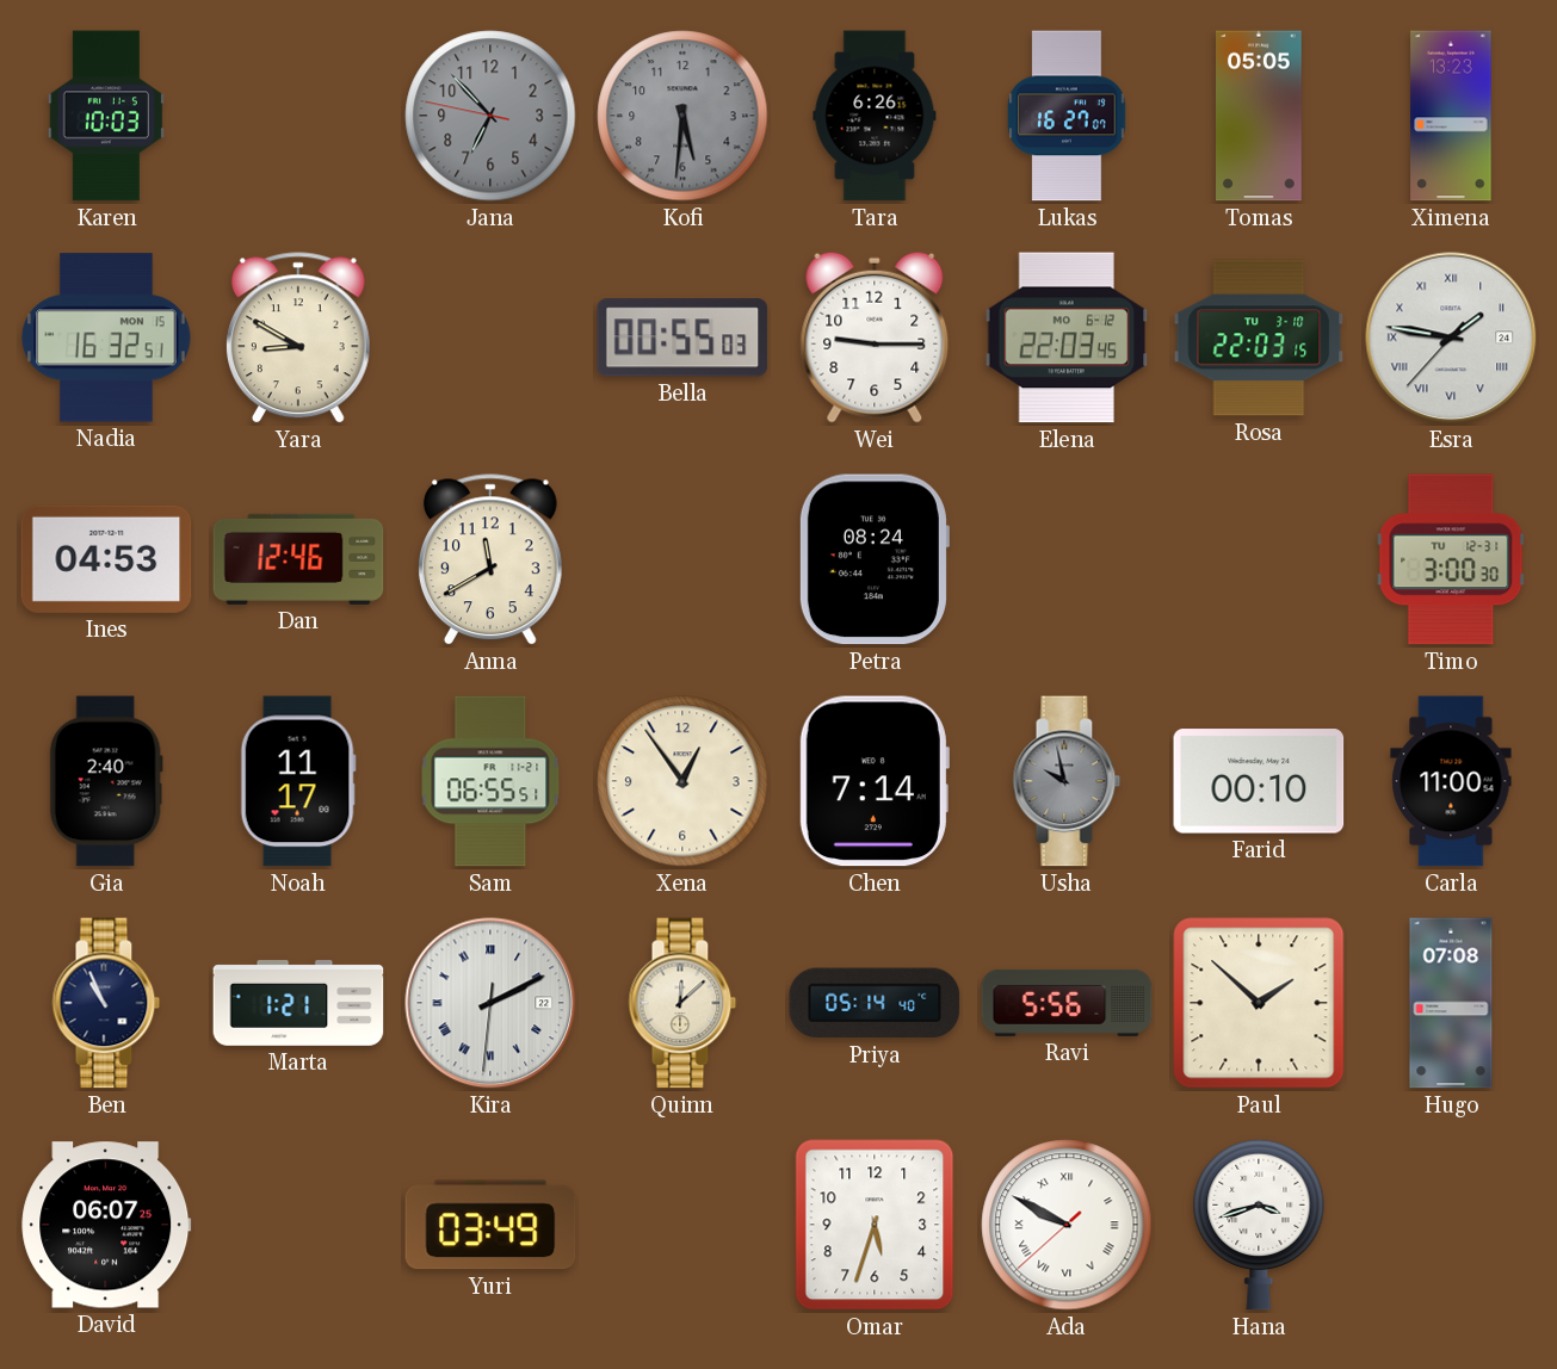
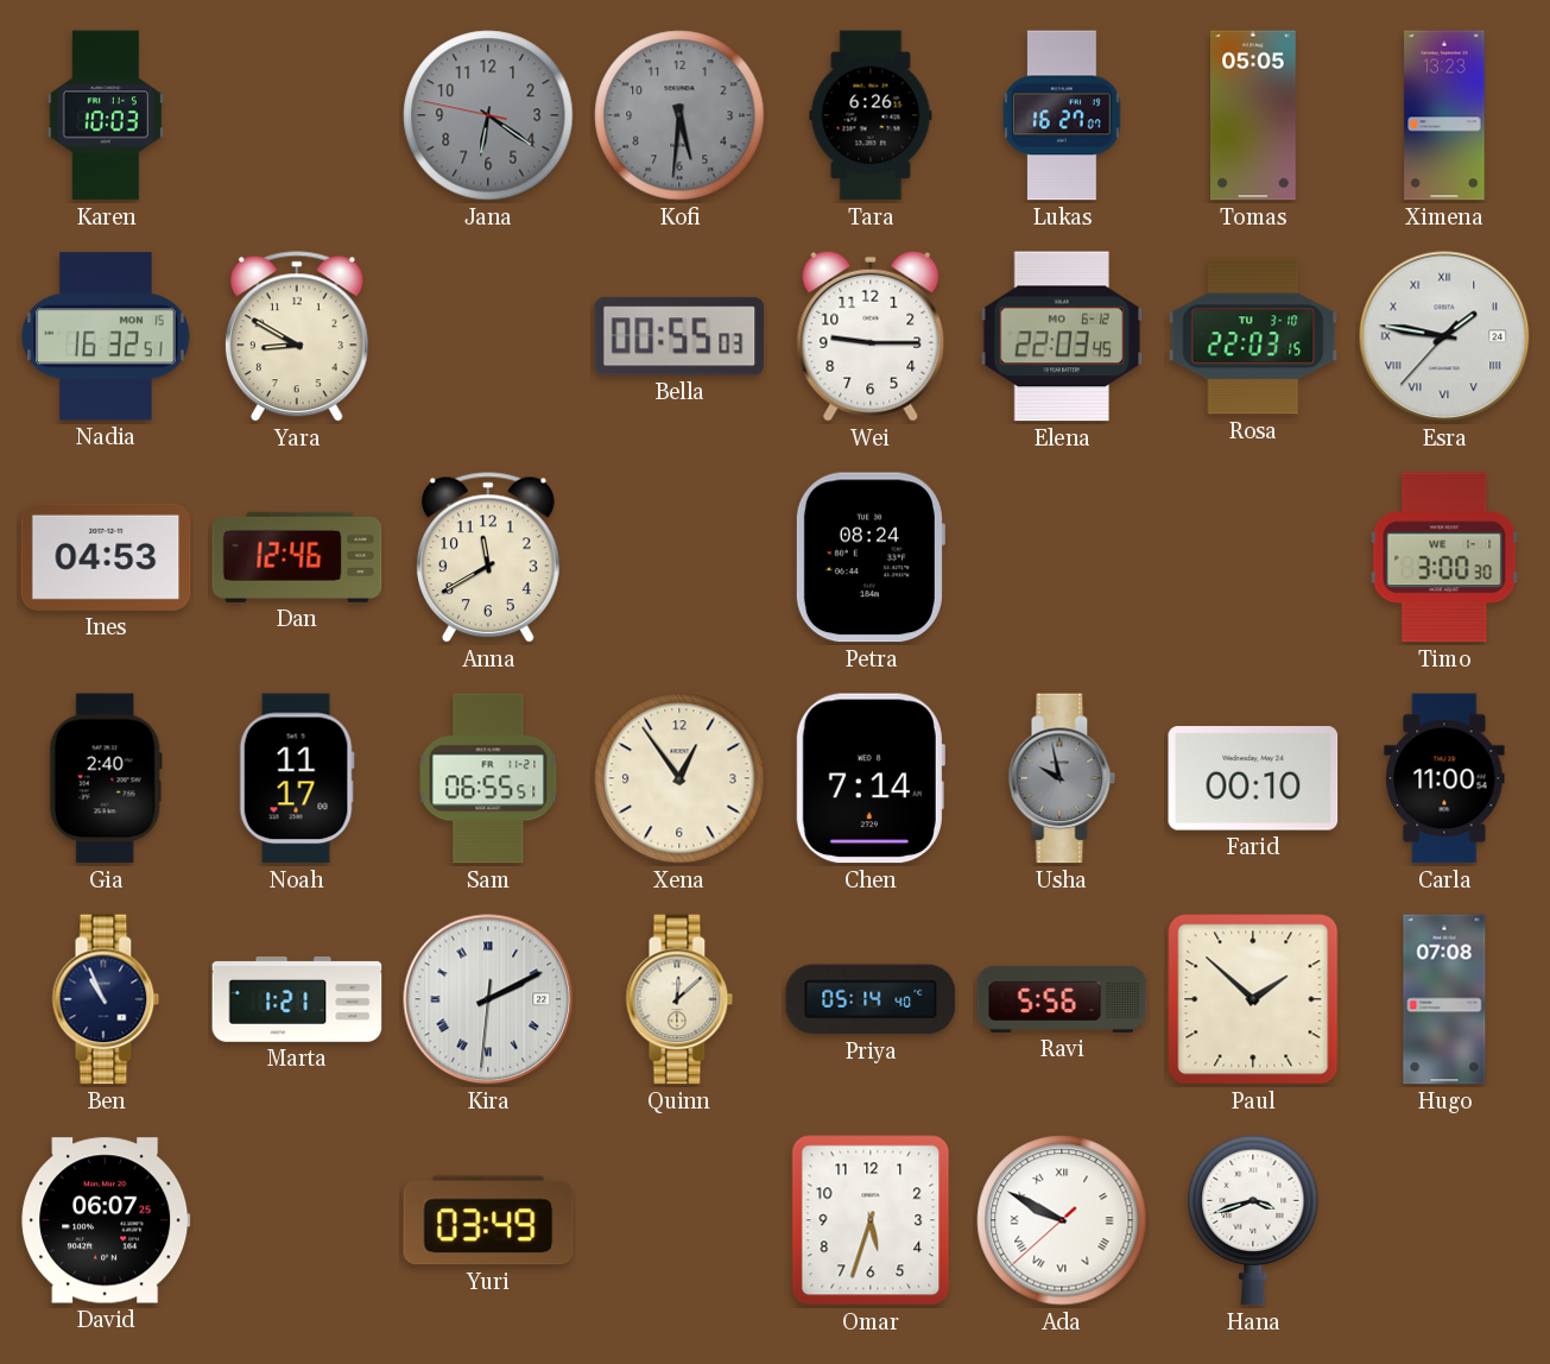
Jana: 6:52 -> 6:20 (488, 115)
Timo date: TU 12-31 -> WE 1-1 (1444, 557)
